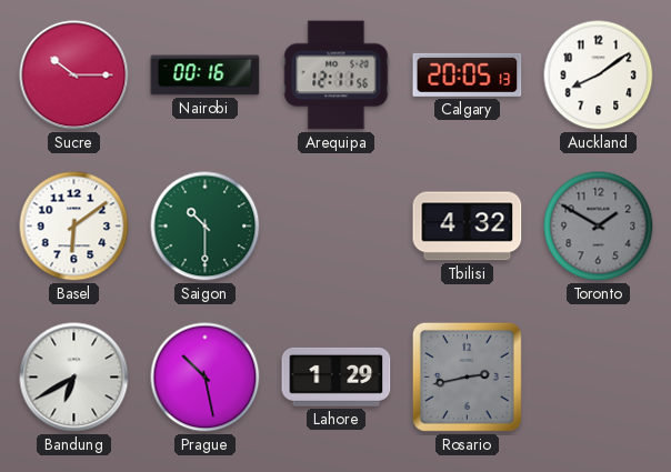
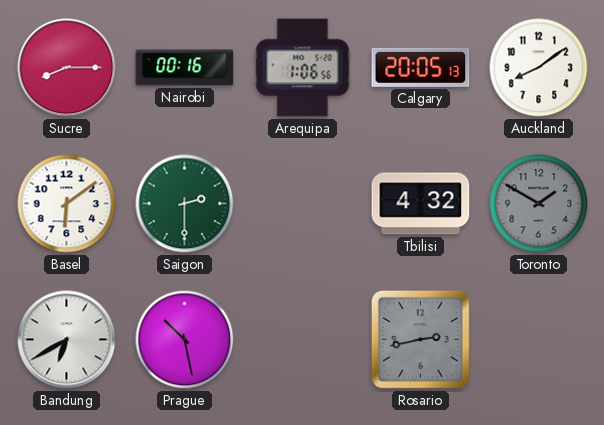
Sucre: 10:15 -> 8:15 (67, 68)
Arequipa: 12:11 -> 1:06 (303, 68)
Saigon: 10:30 -> 2:30 (185, 204)
Lahore: 1:29 -> none (337, 376)
